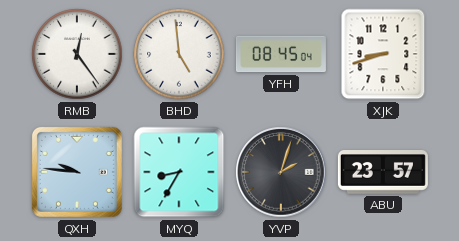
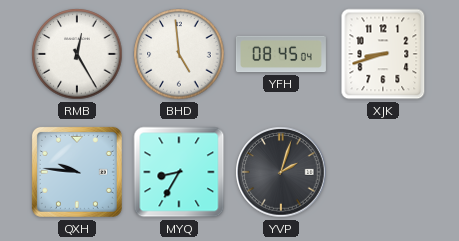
RMB: 12:24 -> 12:25 (77, 54)
ABU: 23:57 -> none (383, 173)
